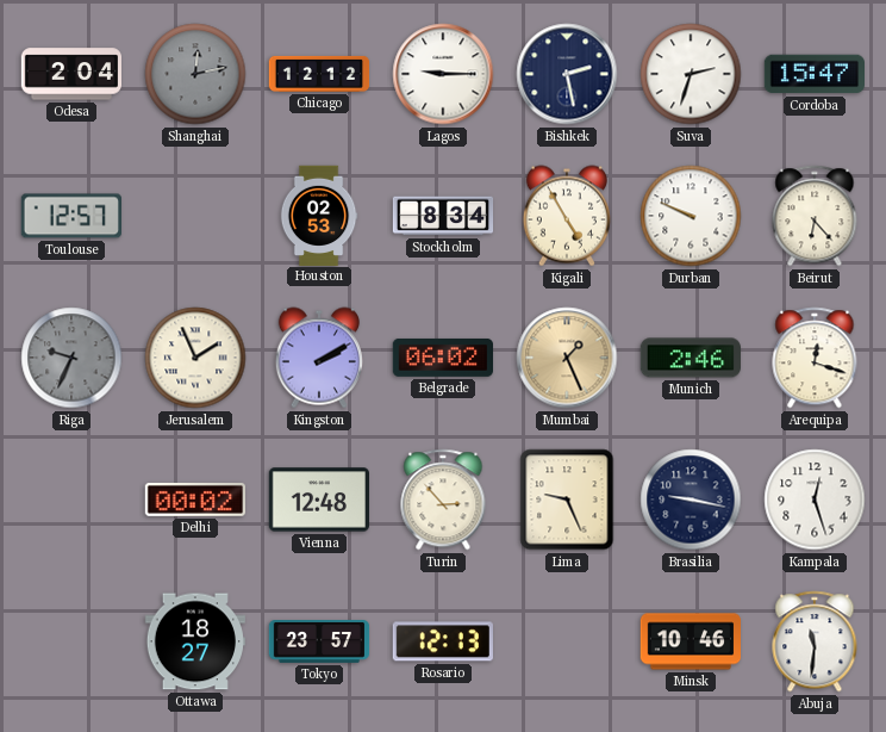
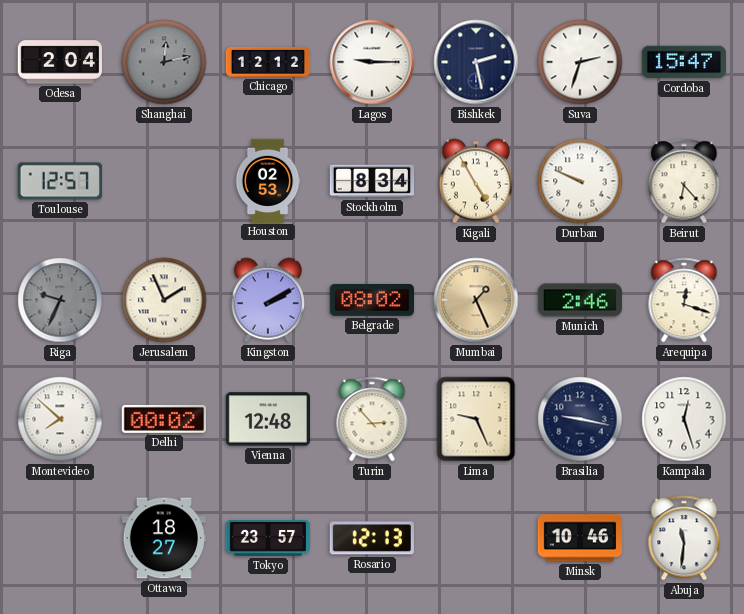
Belgrade: 06:02 -> 08:02 (371, 300)
Montevideo: none -> 7:52 (60, 419)
